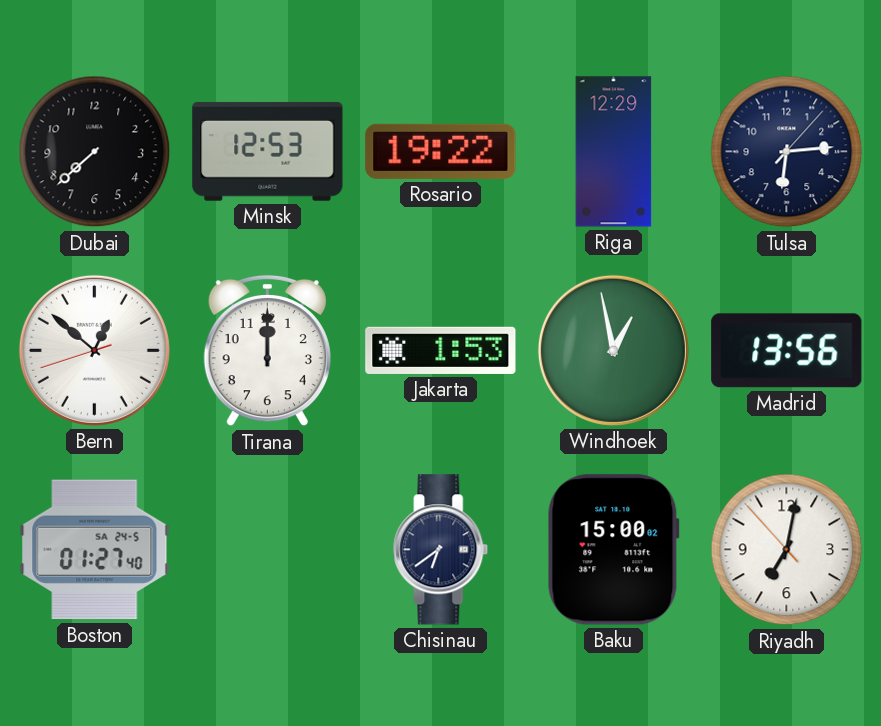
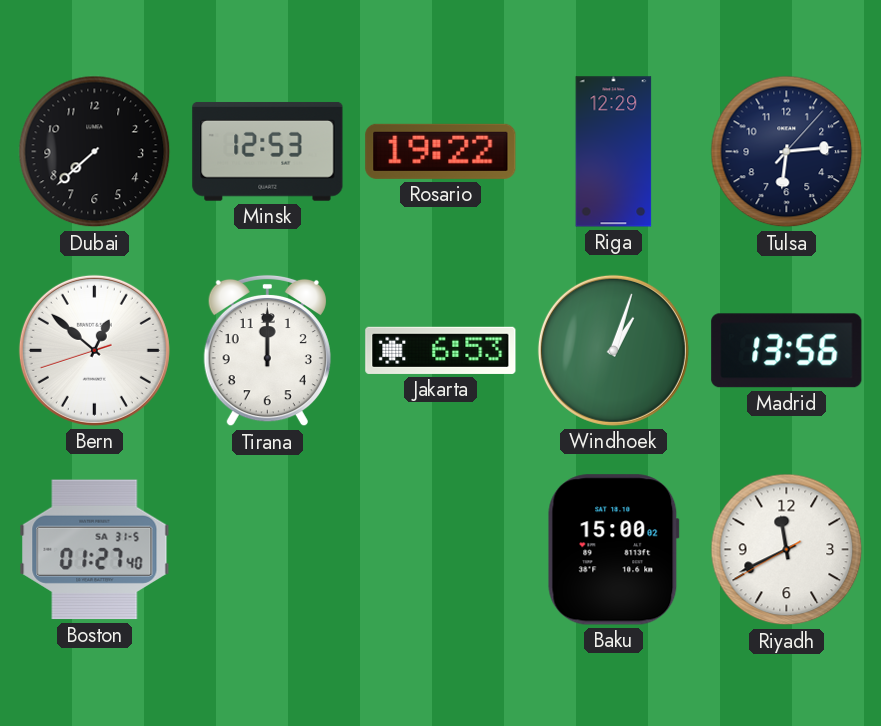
Jakarta: 1:53 -> 6:53 (441, 350)
Windhoek: 12:58 -> 1:03 (613, 350)
Boston date: SA 24-5 -> SA 31-5 (95, 550)
Chisinau: 6:39 -> none (441, 550)
Riyadh: 7:01 -> 11:40 (787, 550)
